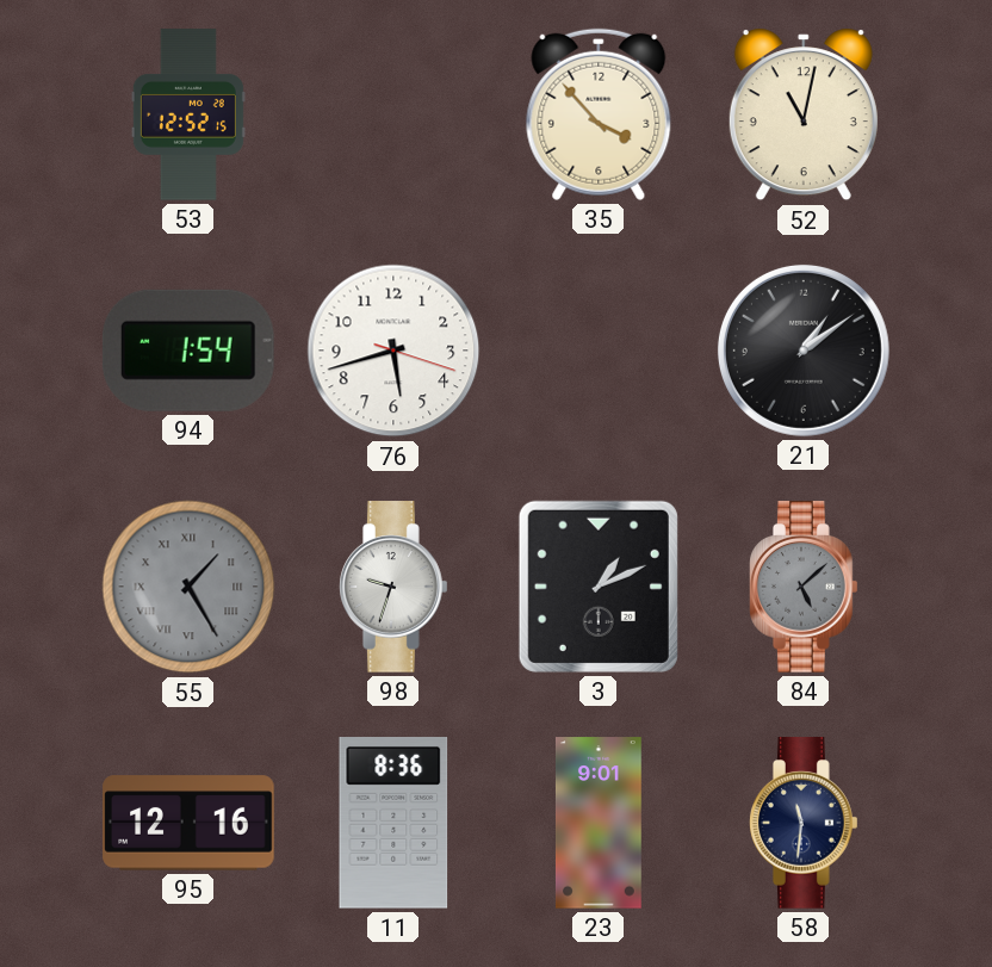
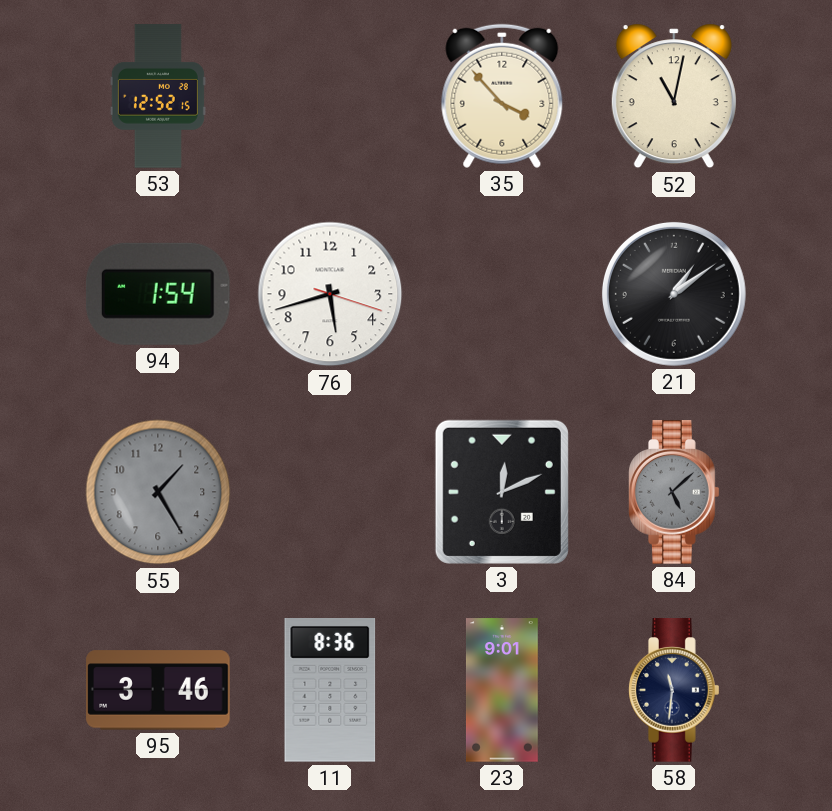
55 numerals: Roman -> Arabic (158, 492)
98: 9:33 -> none (395, 587)
3: 1:11 -> 12:11 (502, 492)
95: 12:16 -> 3:46 (158, 690)
